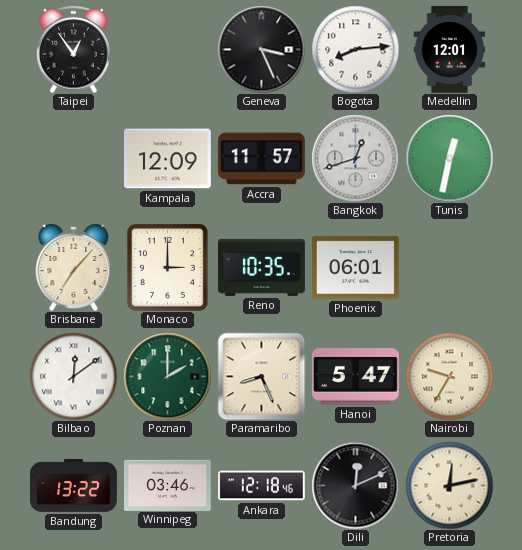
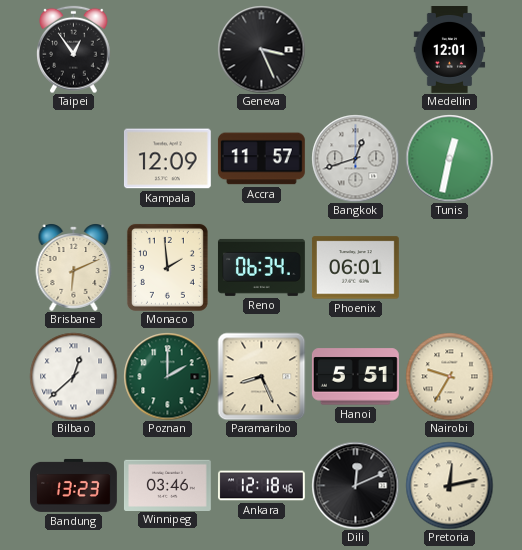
Bogota: 8:14 -> none (355, 49)
Brisbane: 7:07 -> 6:11 (74, 267)
Monaco: 3:00 -> 1:59 (167, 267)
Reno: 10:35 -> 06:34 (261, 267)
Bilbao: 12:09 -> 12:38 (73, 376)
Hanoi: 5:47 -> 5:51 (355, 377)
Bandung: 13:22 -> 13:23 (74, 485)
